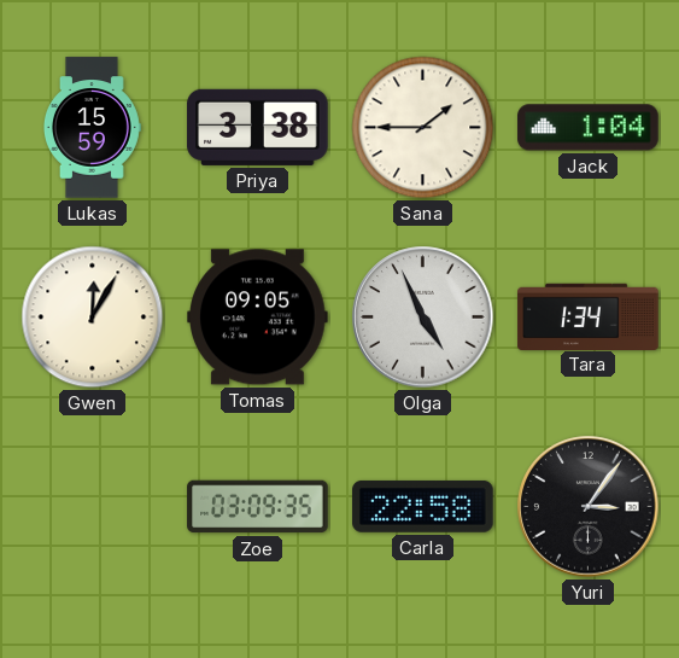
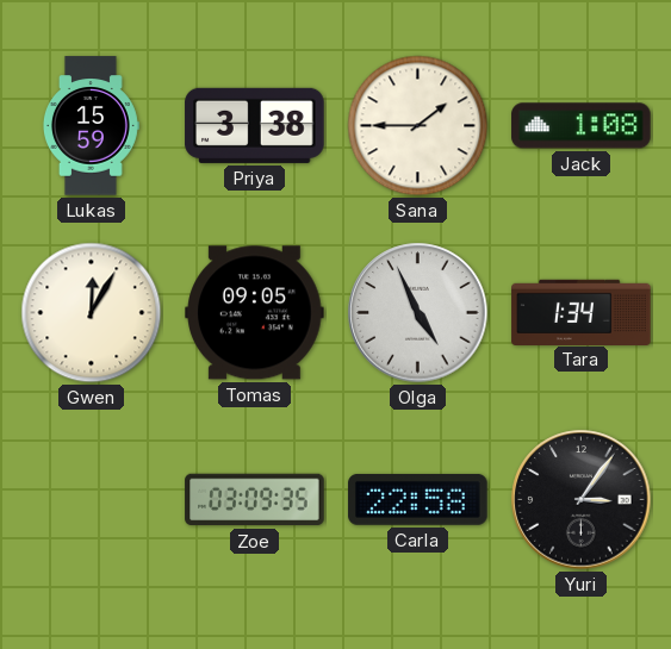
Jack: 1:04 -> 1:08 (582, 126)
